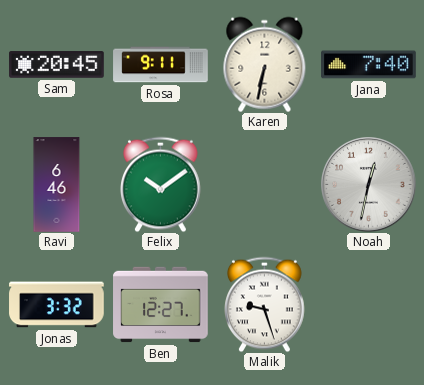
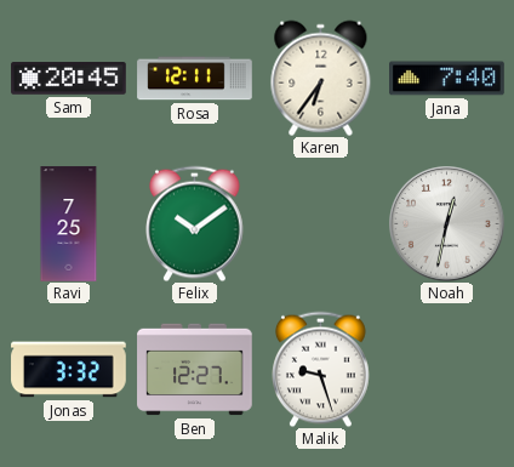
Rosa: 9:11 -> 12:11 (195, 79)
Karen: 6:32 -> 6:36 (321, 78)
Ravi: 6:46 -> 7:25 (69, 224)
